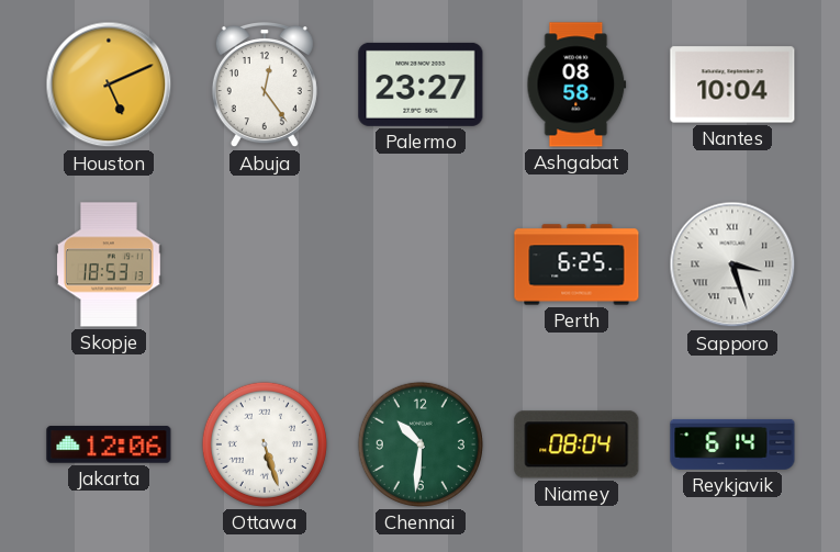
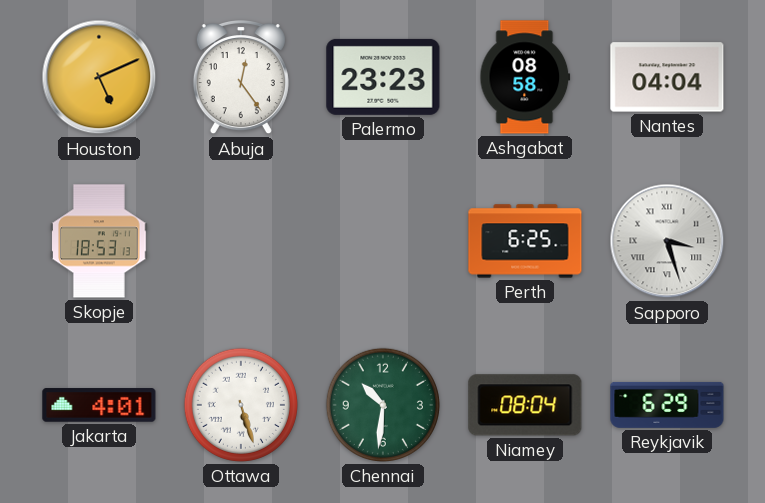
Palermo: 23:27 -> 23:23 (383, 77)
Nantes: 10:04 -> 04:04 (667, 77)
Jakarta: 12:06 -> 4:01 (99, 405)
Reykjavik: 6:14 -> 6:29 (667, 405)
